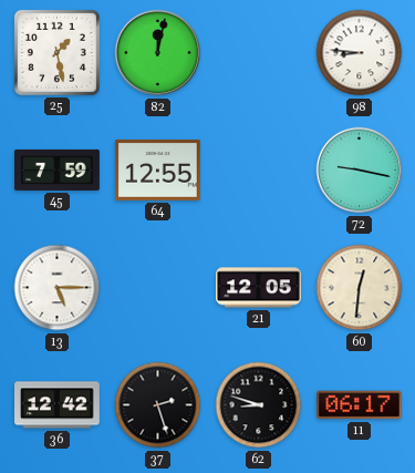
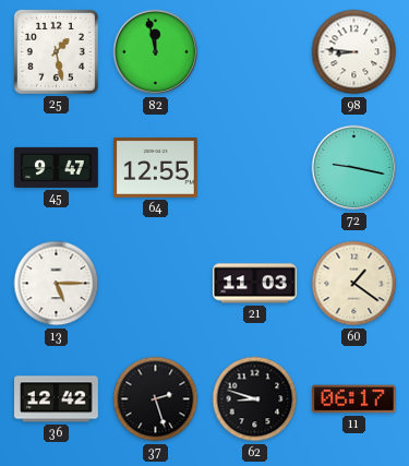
82: 12:02 -> 11:58 (156, 52)
45: 7:59 -> 9:47 (57, 167)
21: 12:05 -> 11:03 (255, 284)
60: 12:31 -> 1:21 (354, 284)
